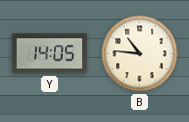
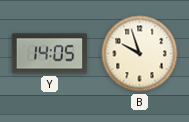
B: 10:46 -> 9:57 (140, 54)
